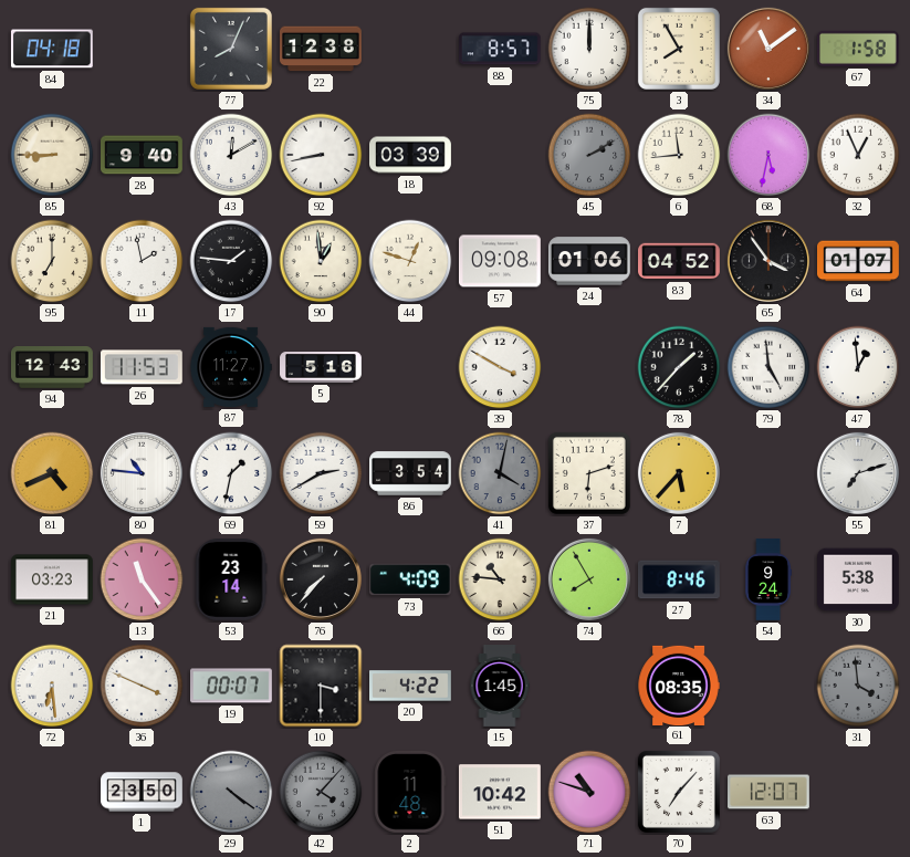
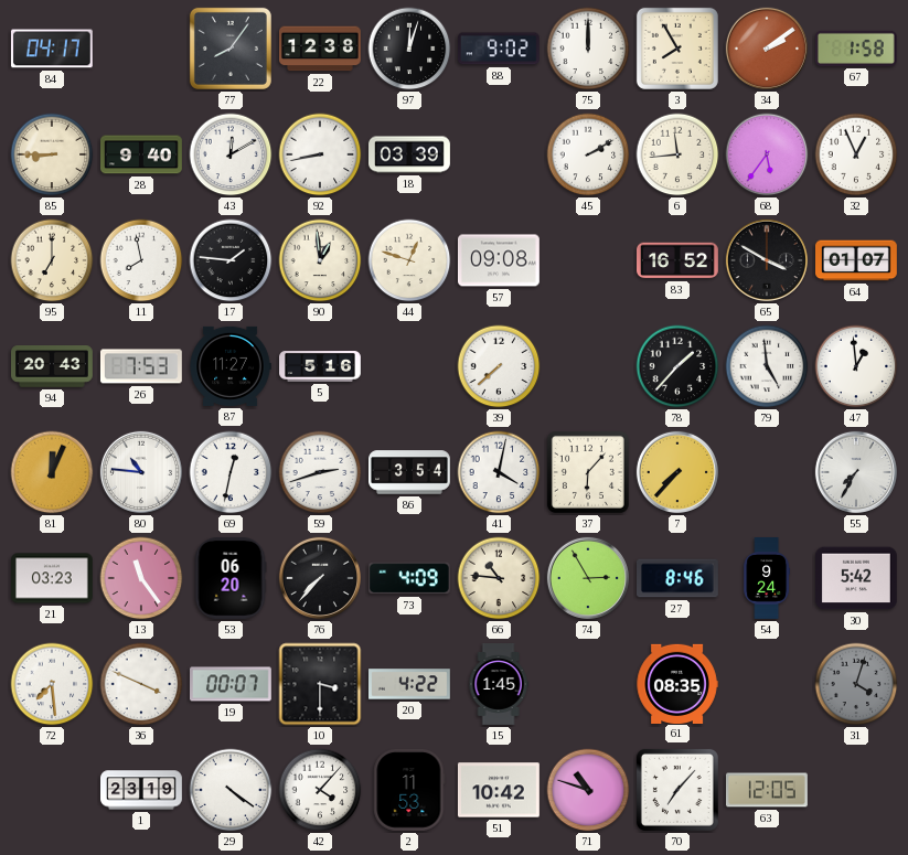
84: 04:18 -> 04:17 (52, 49)
77: 8:04 -> 8:06 (231, 49)
97: none -> 12:03 (409, 49)
88: 8:57 -> 9:02 (499, 49)
34: 11:09 -> 2:09 (767, 49)
45 dial: grey -> white (588, 154)
68: 5:32 -> 5:36 (767, 154)
11: 1:58 -> 7:58 (141, 260)
24: 01:06 -> none (589, 261)
83: 04:52 -> 16:52 (679, 260)
65: 3:54 -> 3:50 (767, 260)
94: 12:43 -> 20:43 (53, 366)
26: 11:53 -> 7:53 (141, 366)
39: 3:50 -> 7:38 (499, 366)
81: 4:41 -> 12:04 (52, 472)
69: 1:32 -> 12:32 (231, 472)
59: 2:40 -> 2:42 (320, 472)
41 dial: grey -> white (499, 472)
37: 6:12 -> 6:07 (588, 472)
7: 5:37 -> 7:37 (677, 472)
55: 7:12 -> 7:35 (856, 472)
53: 23:14 -> 06:20 (231, 579)
74: 7:55 -> 2:55 (588, 578)
30: 5:38 -> 5:42 (857, 578)
72: 6:29 -> 7:29 (52, 684)
31: 3:59 -> 4:03 (856, 684)
1: 23:50 -> 23:19 (142, 790)
29 dial: grey -> white (231, 790)
42 dial: grey -> white (320, 790)
2: 11:48 -> 11:53 (409, 790)
63: 12:07 -> 12:05 (768, 790)
